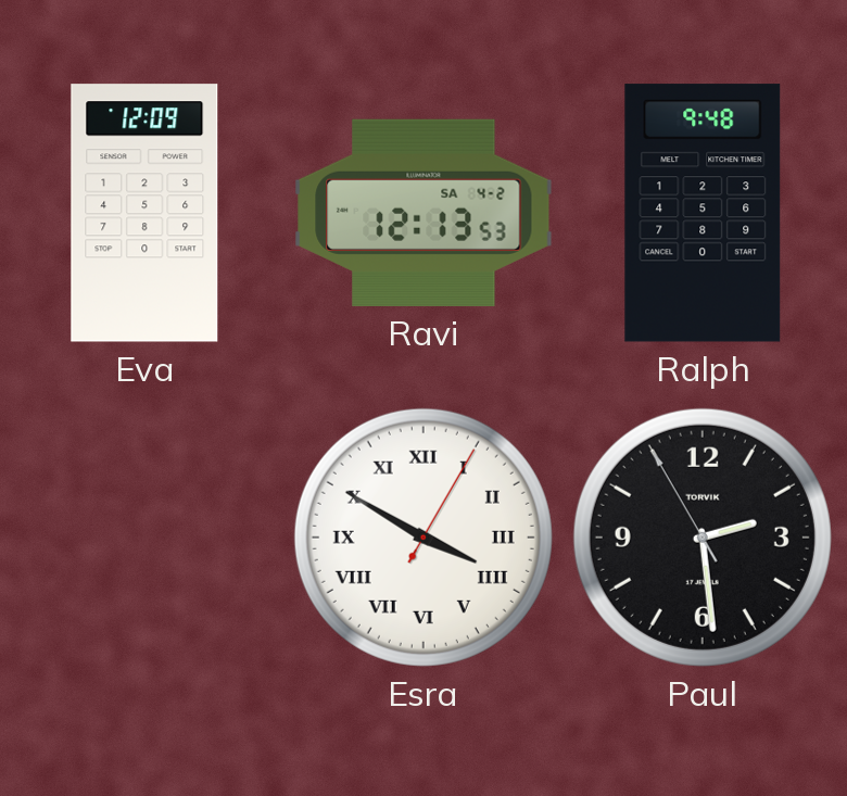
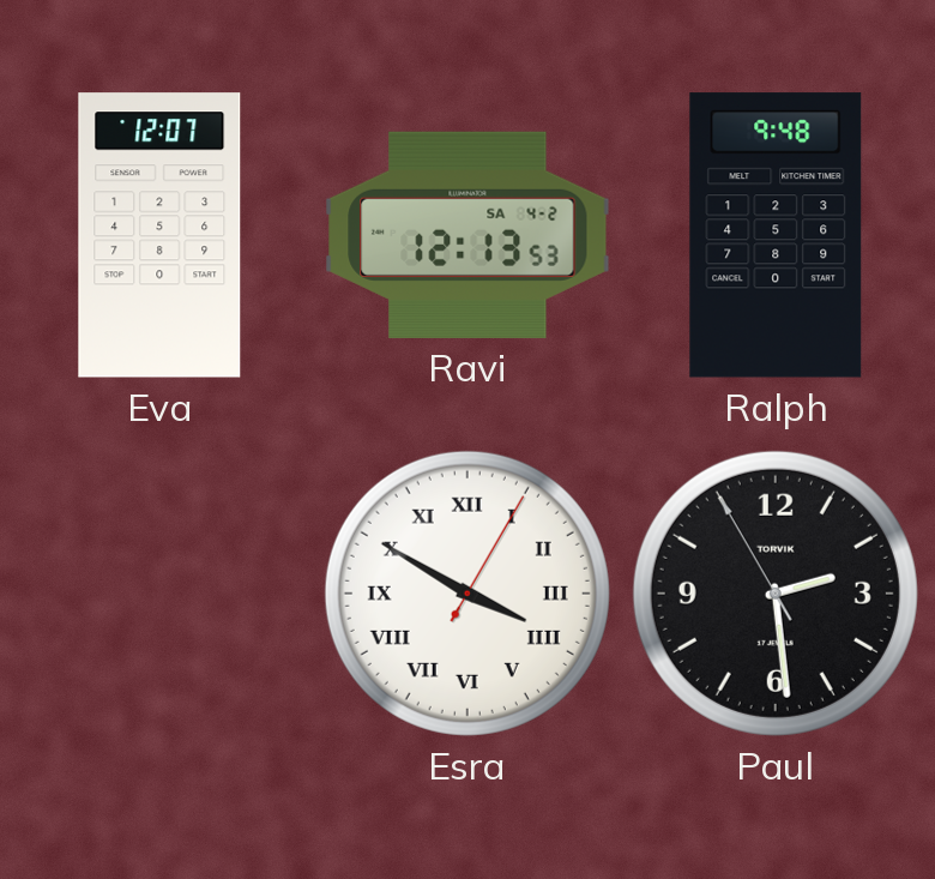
Eva: 12:09 -> 12:07 (159, 235)
